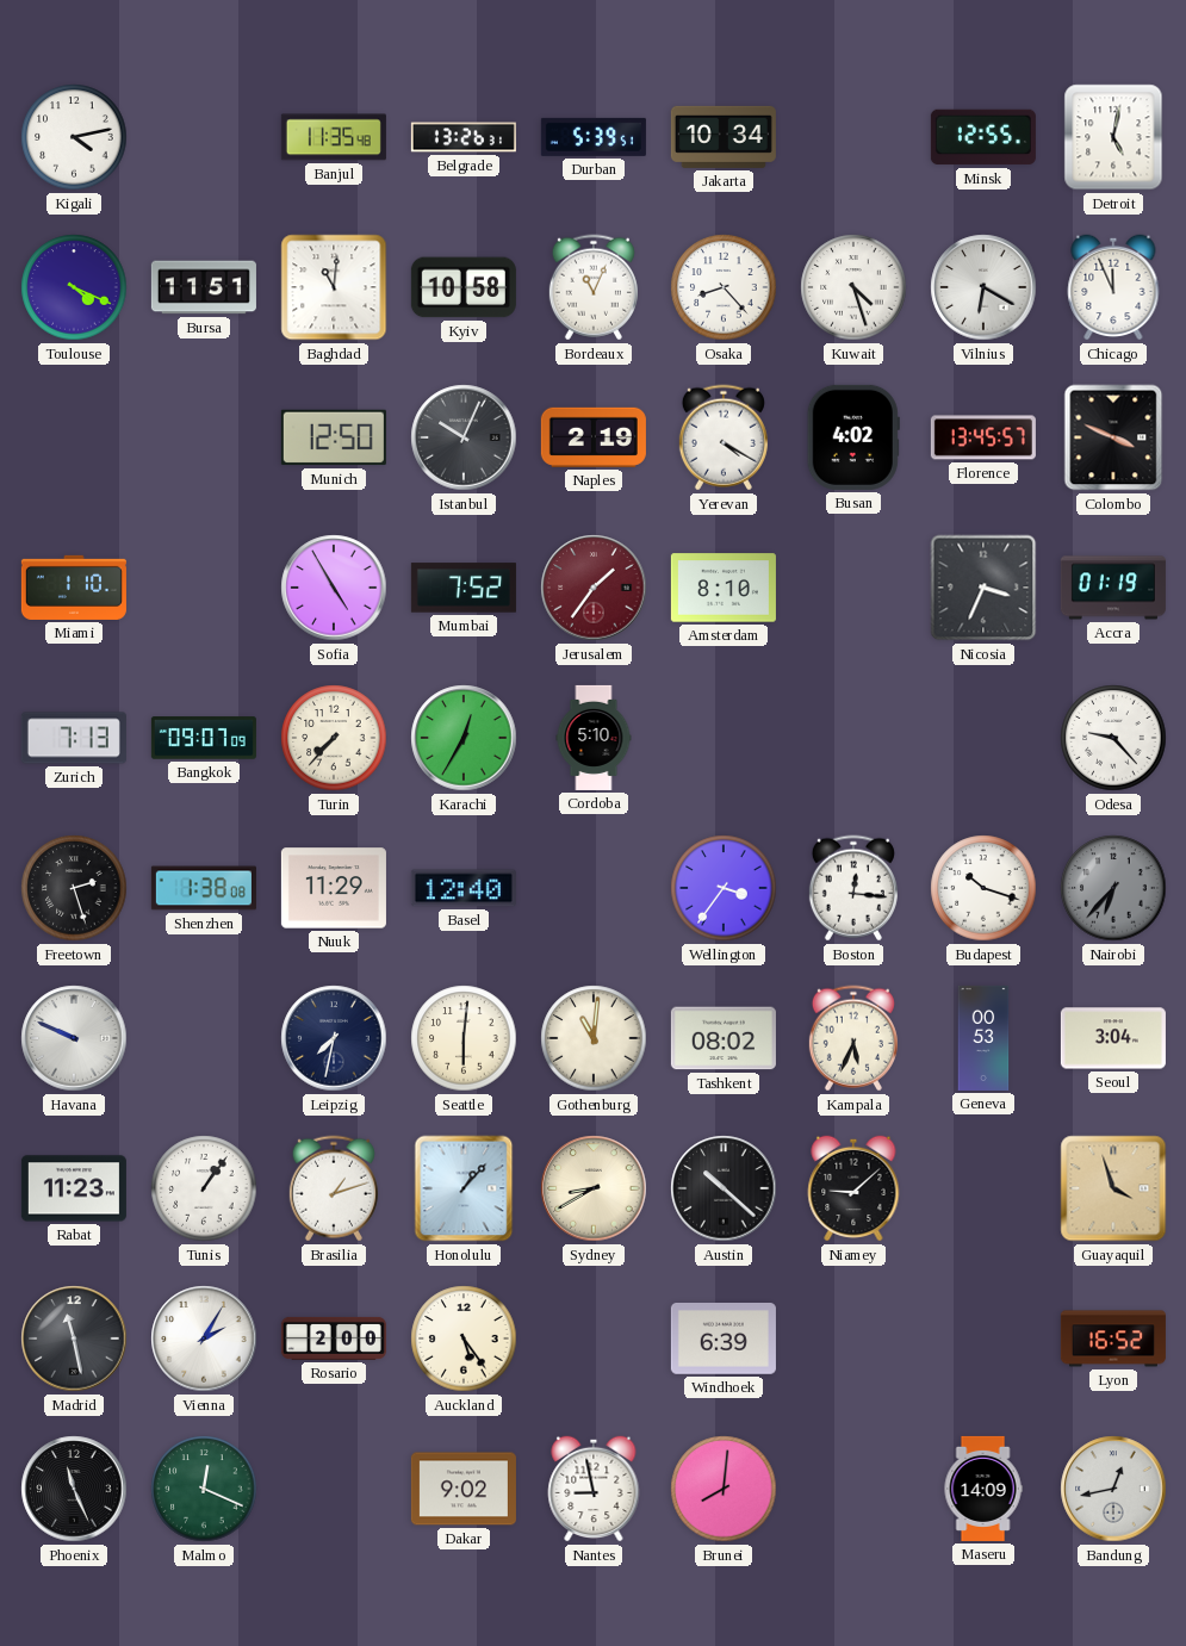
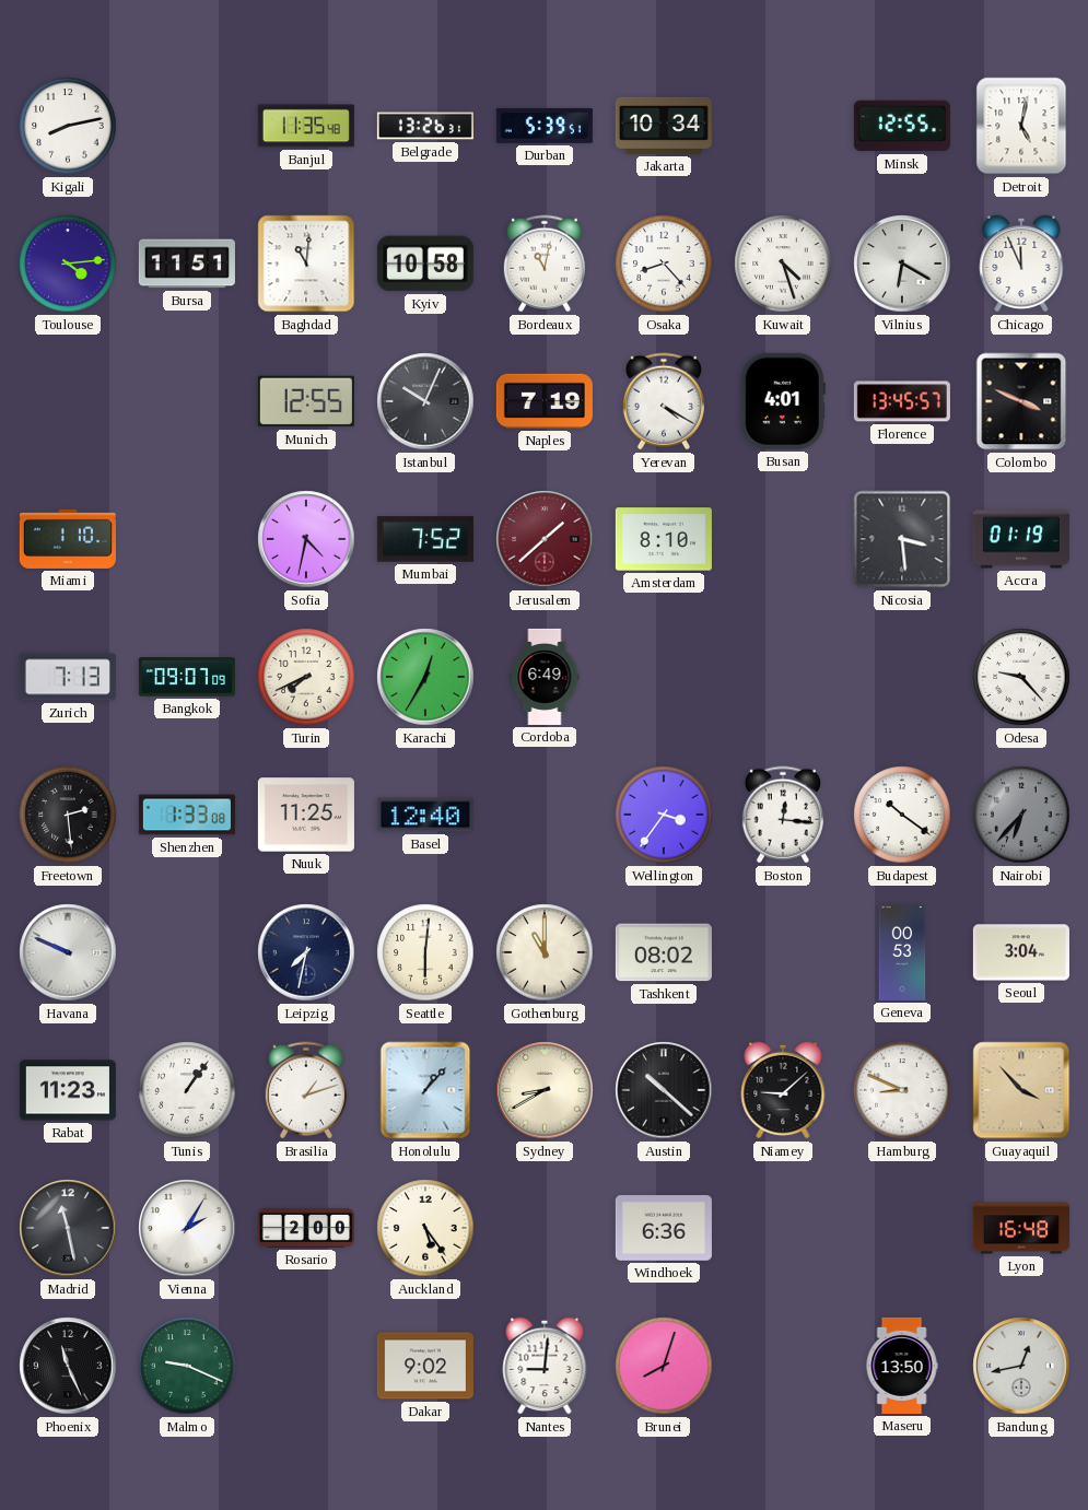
Kigali: 4:13 -> 8:13 (68, 126)
Toulouse: 4:19 -> 4:14 (68, 264)
Bordeaux: 11:04 -> 11:02 (545, 264)
Munich: 12:50 -> 12:55 (306, 401)
Naples: 2:19 -> 7:19 (545, 401)
Busan: 4:02 -> 4:01 (783, 401)
Sofia: 4:55 -> 4:32 (306, 539)
Jerusalem: 1:36 -> 1:38 (545, 539)
Nicosia: 3:34 -> 3:29 (902, 539)
Turin: 7:37 -> 7:41 (306, 677)
Cordoba: 5:10 -> 6:49 (545, 677)
Freetown: 2:27 -> 2:29 (68, 815)
Shenzhen: 1:38 -> 1:33 (187, 815)
Nuuk: 11:29 -> 11:25 (306, 815)
Budapest: 10:18 -> 10:21 (902, 815)
Gothenburg: 11:01 -> 11:00 (545, 952)
Kampala: 5:34 -> none (853, 1038)
Hamburg: none -> 8:49 (902, 1090)
Guayaquil: 3:57 -> 3:53 (1021, 1090)
Windhoek: 6:39 -> 6:36 (664, 1229)
Lyon: 16:52 -> 16:48 (1021, 1228)
Malmo: 12:19 -> 9:19 (187, 1366)
Nantes: 8:58 -> 9:01 (545, 1366)
Brunei: 8:01 -> 8:03 (664, 1366)
Maseru: 14:09 -> 13:50 (902, 1366)
